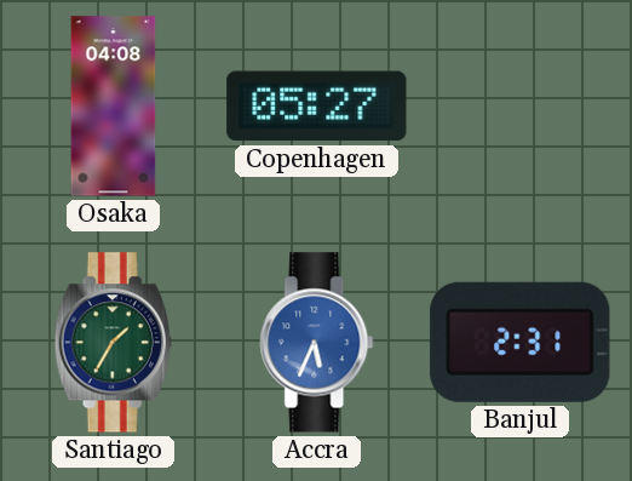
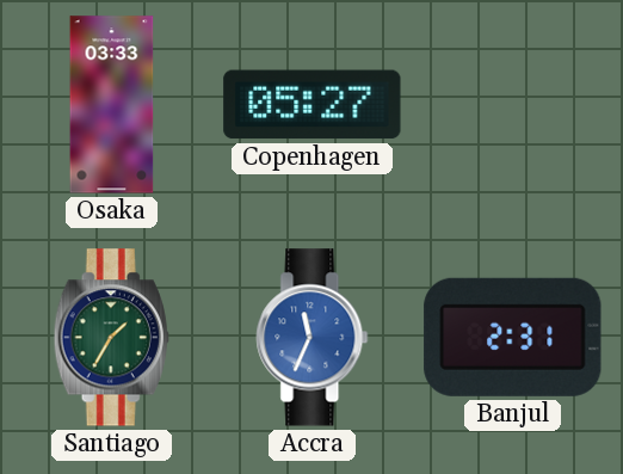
Osaka: 04:08 -> 03:33 (112, 105)
Accra: 5:34 -> 11:34 (313, 338)
